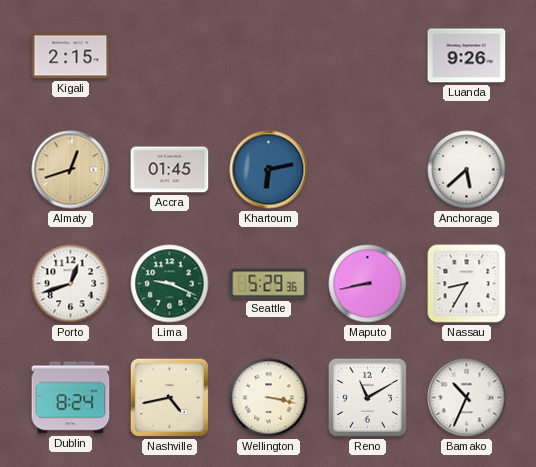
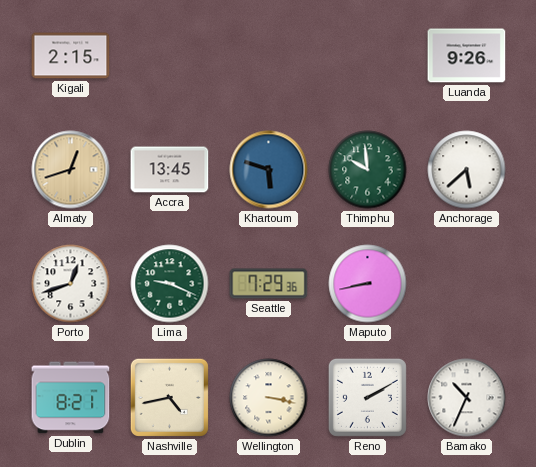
Accra: 01:45 -> 13:45 (170, 170)
Khartoum: 6:13 -> 5:48 (269, 170)
Thimphu: none -> 9:59 (368, 170)
Seattle: 5:29 -> 7:29 (269, 284)
Nassau: 8:35 -> none (467, 284)
Dublin: 8:24 -> 8:21 (71, 398)
Reno: 11:10 -> 2:10 (367, 397)
